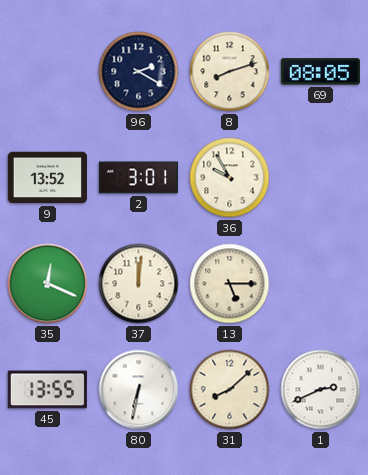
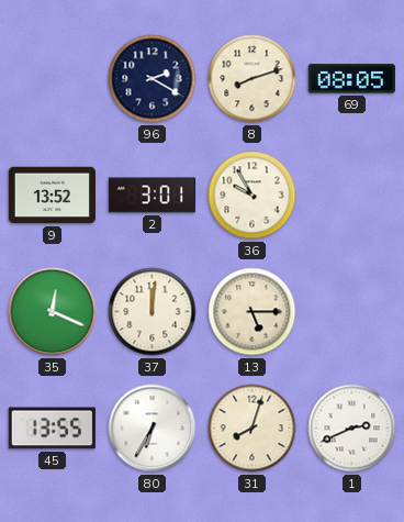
80: 6:32 -> 6:35 (153, 429)
31: 8:08 -> 8:03 (252, 429)
